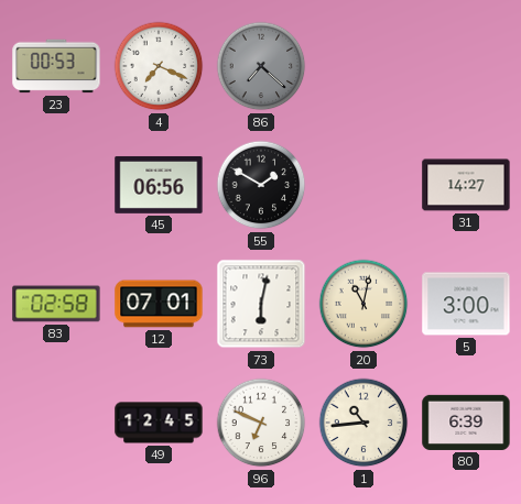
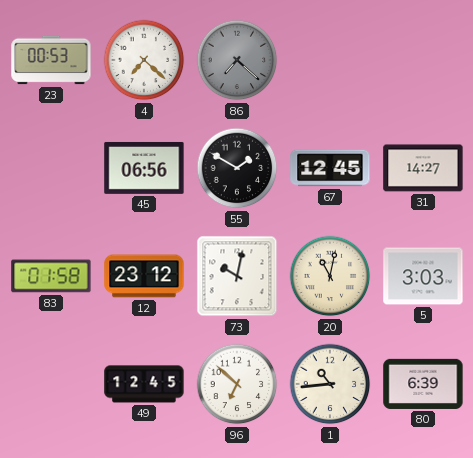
4: 7:19 -> 7:22 (144, 60)
67: none -> 12:45 (330, 168)
83: 02:58 -> 01:58 (51, 276)
12: 07:01 -> 23:12 (144, 276)
73: 6:02 -> 10:02 (237, 276)
5: 3:00 -> 3:03 (423, 276)
96: 6:49 -> 6:52 (237, 384)
